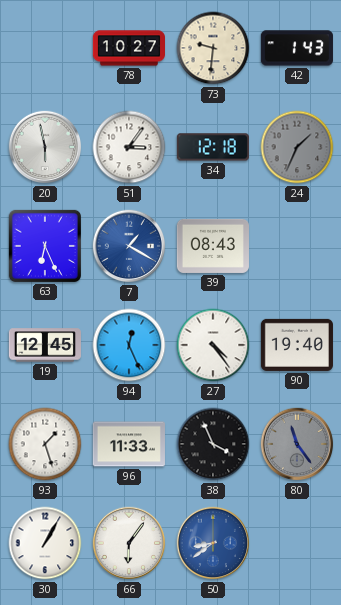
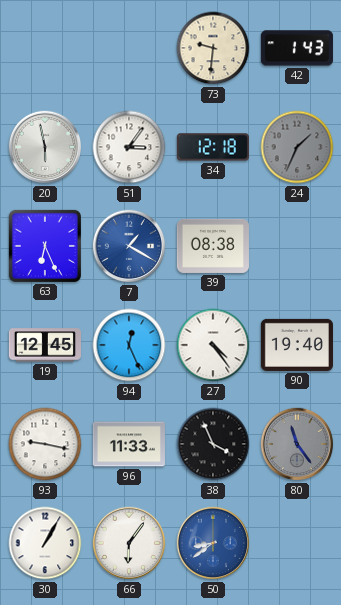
78: 10:27 -> none (128, 48)
39: 08:43 -> 08:38 (213, 246)
93: 1:27 -> 9:17 (45, 444)
